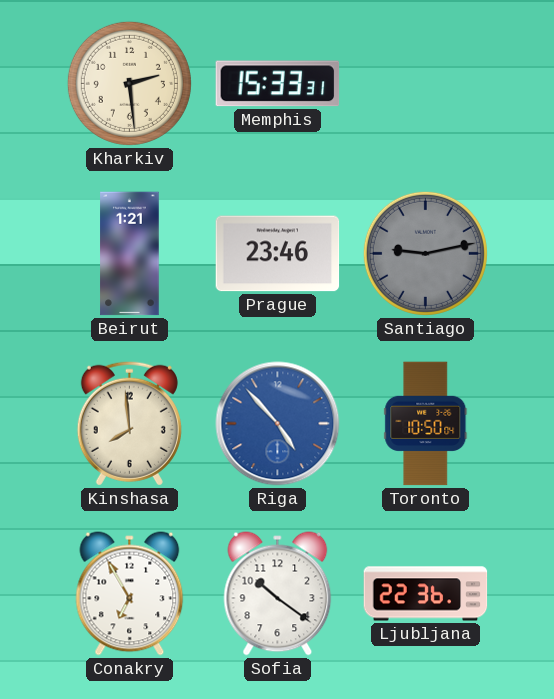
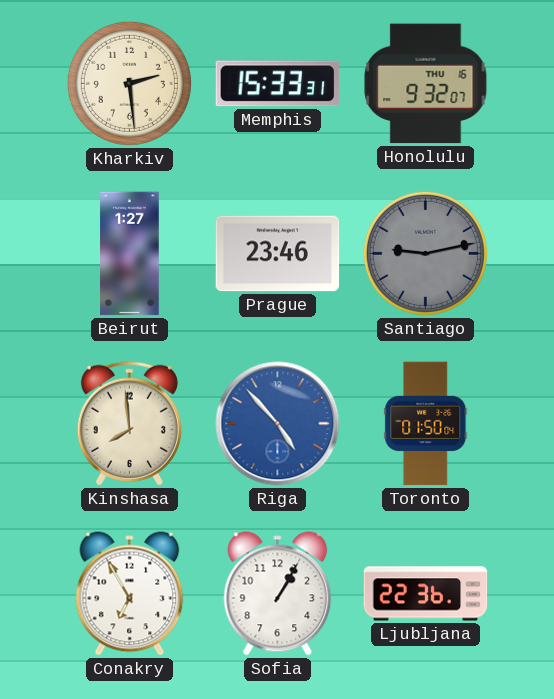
Honolulu: none -> 9:32 (426, 84)
Beirut: 1:21 -> 1:27 (130, 254)
Toronto: 10:50 -> 01:50 (426, 424)
Sofia: 10:21 -> 1:05 (278, 594)
